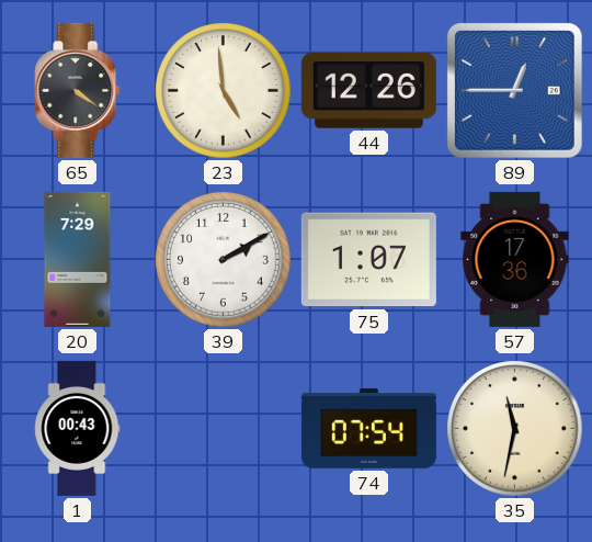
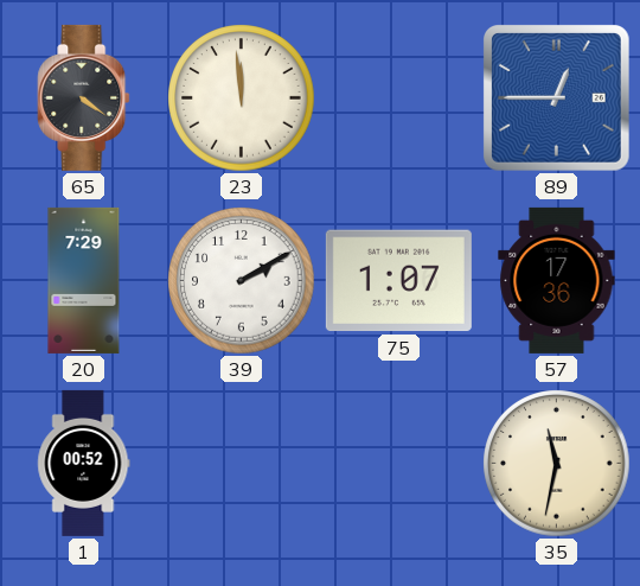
23: 4:59 -> 11:59 (242, 98)
44: 12:26 -> none (368, 90)
1: 00:43 -> 00:52 (84, 463)
74: 07:54 -> none (368, 428)
